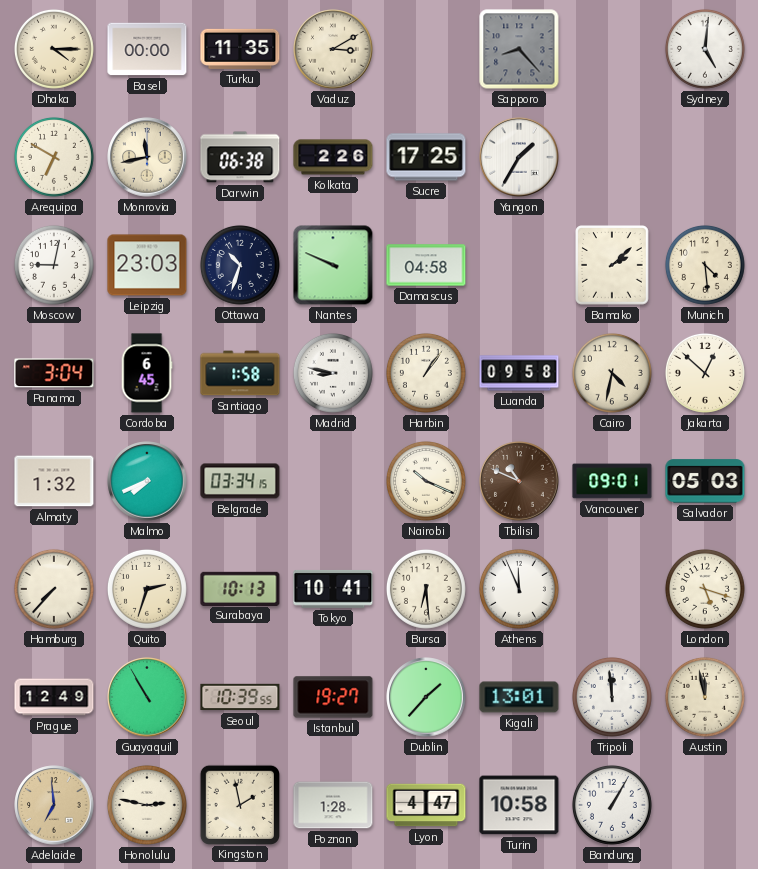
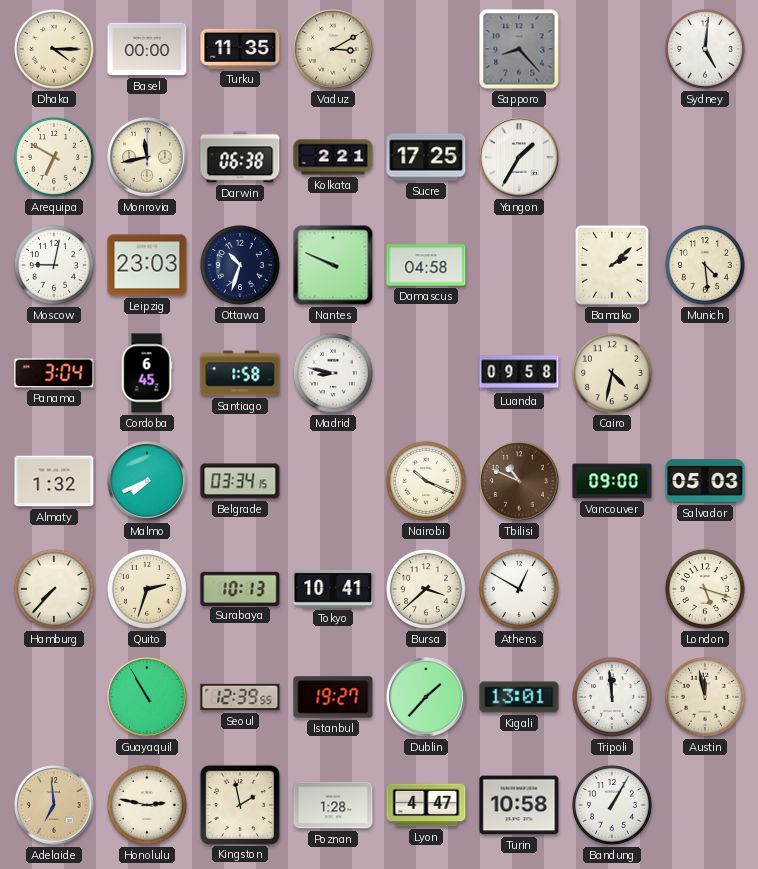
Kolkata: 2:26 -> 2:21 (333, 157)
Harbin: 1:06 -> none (426, 373)
Jakarta: 12:52 -> none (705, 373)
Vancouver: 09:01 -> 09:00 (612, 481)
Bursa: 6:29 -> 3:38 (426, 589)
Athens: 11:56 -> 12:50 (519, 589)
Prague: 12:49 -> none (54, 697)
Seoul: 10:39 -> 12:39 (240, 697)
